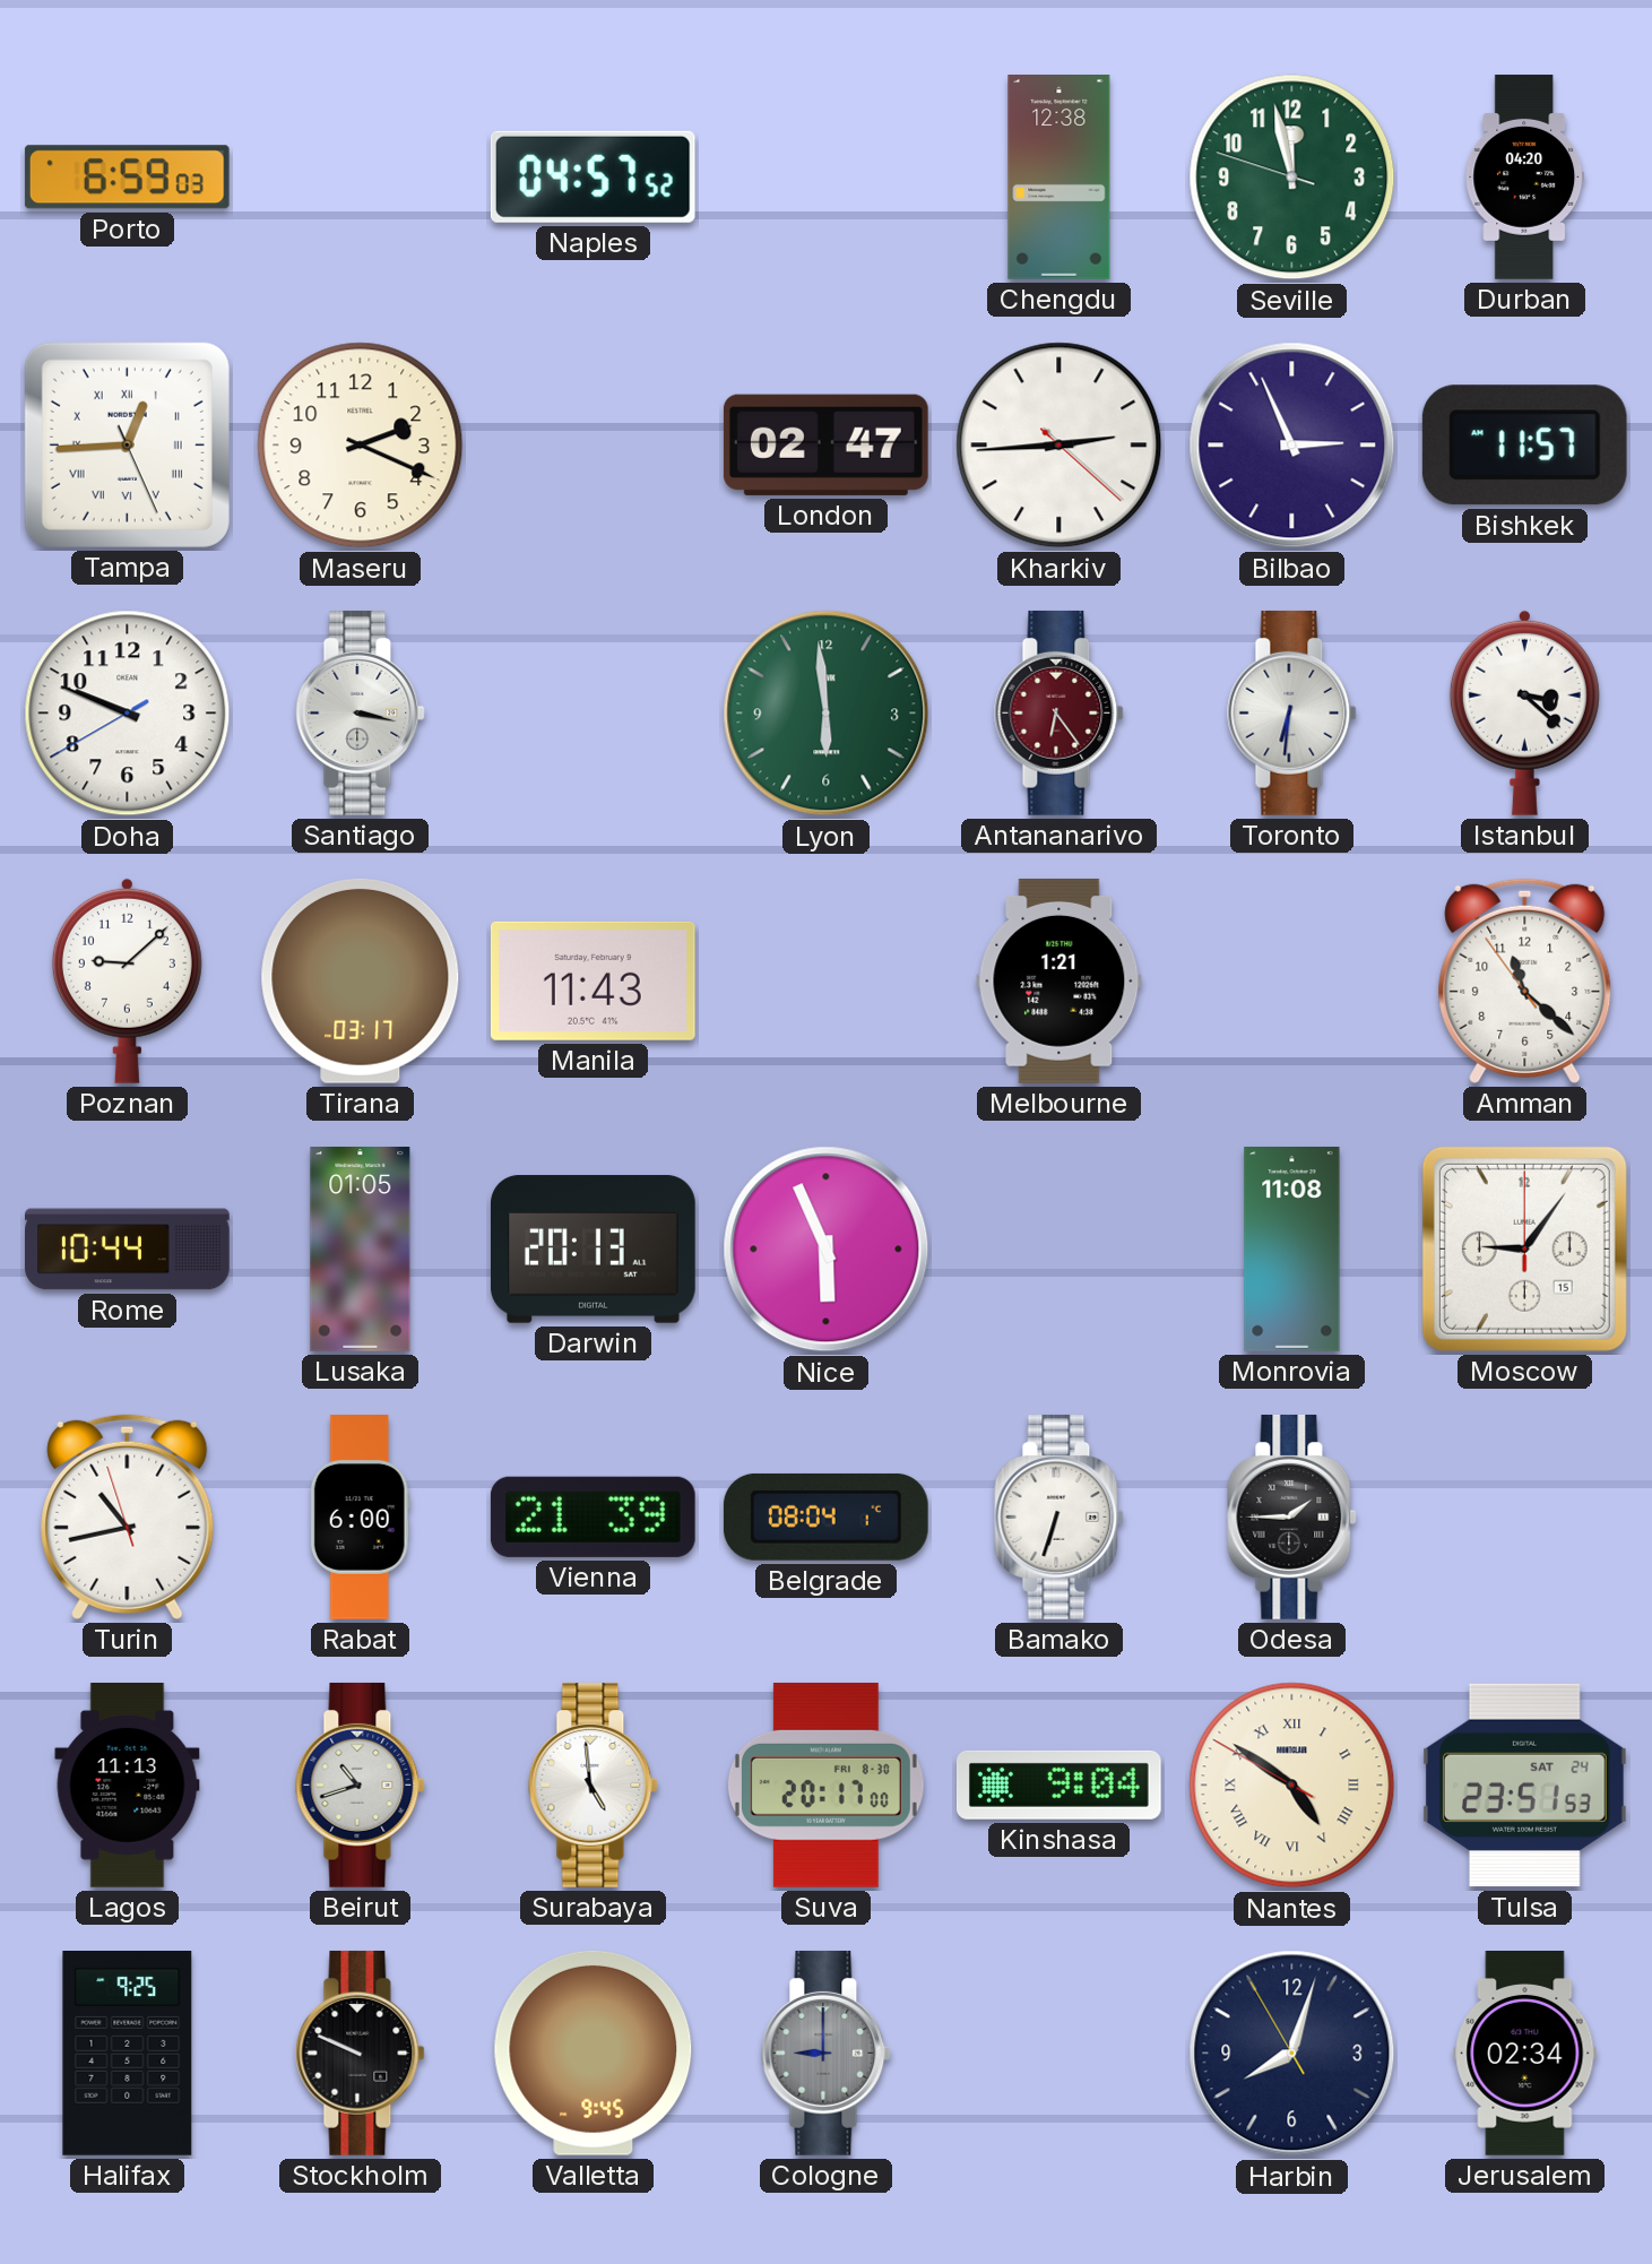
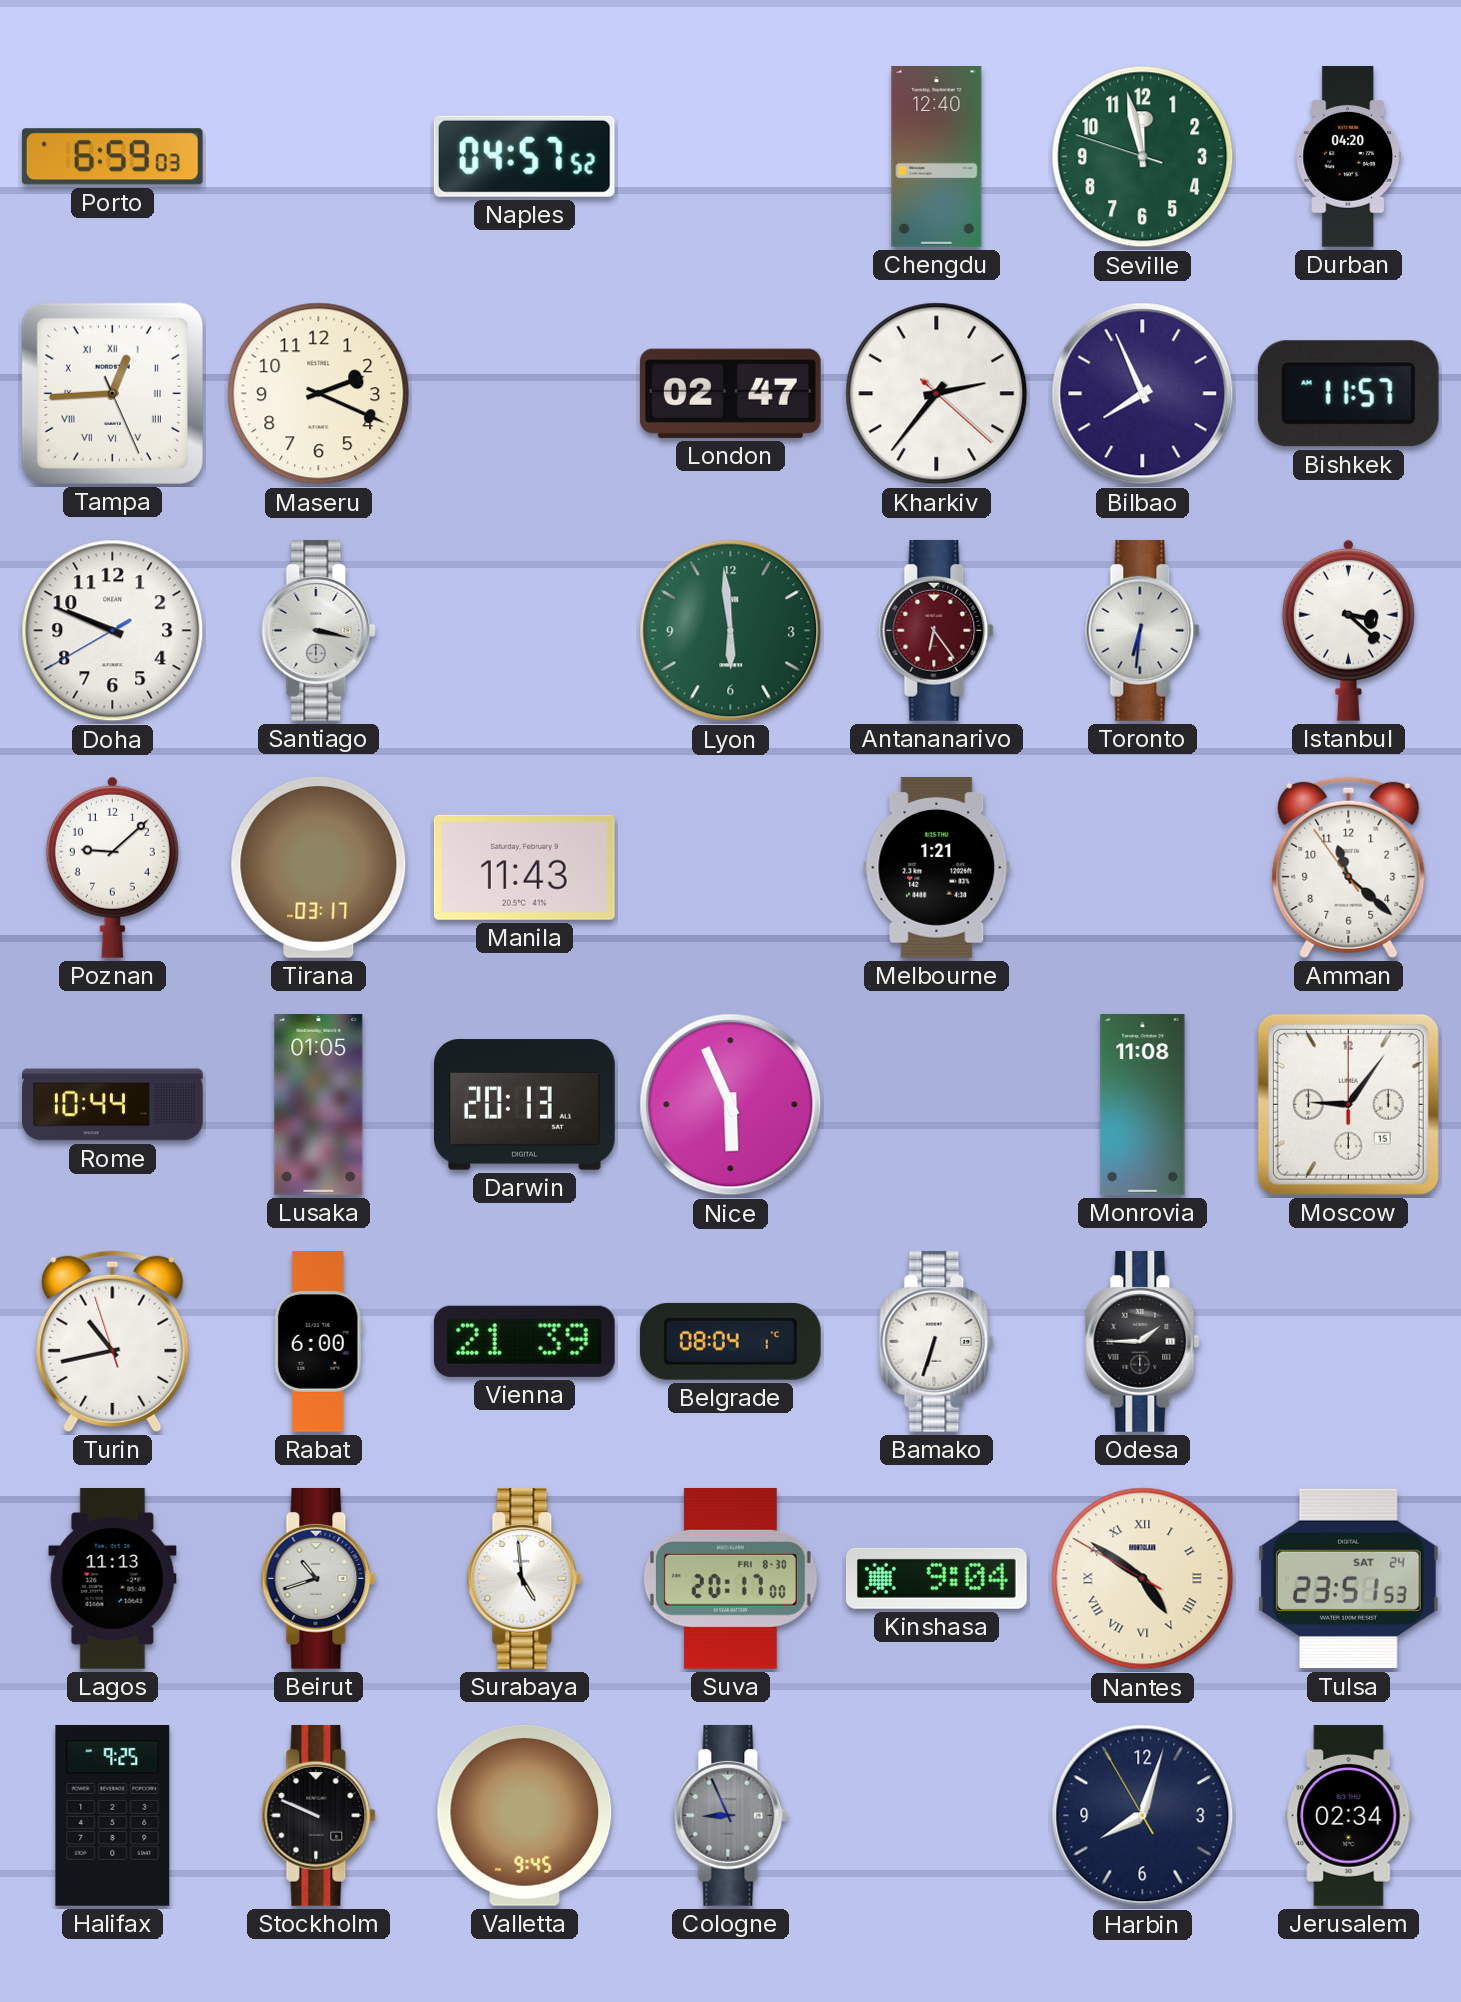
Chengdu: 12:38 -> 12:40 (937, 157)
Kharkiv: 2:44 -> 2:36 (937, 394)
Bilbao: 2:56 -> 7:56 (1143, 394)
Cologne: 9:00 -> 8:56 (731, 1815)
